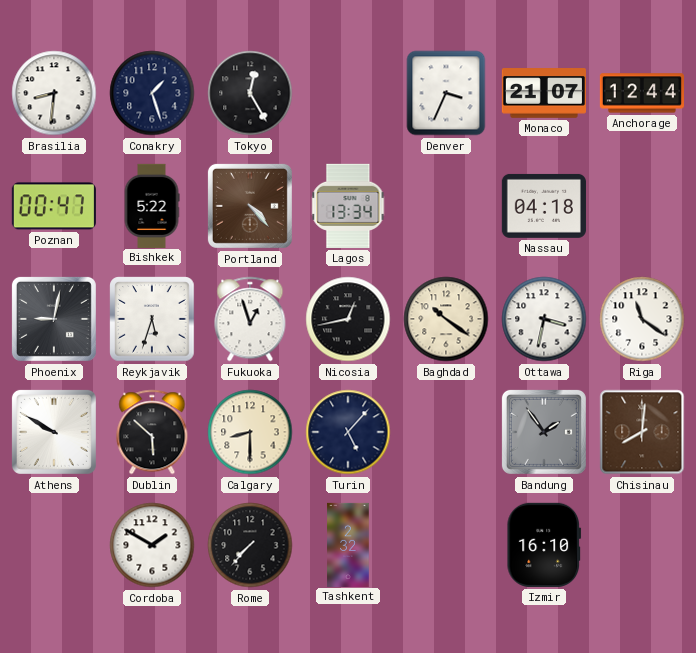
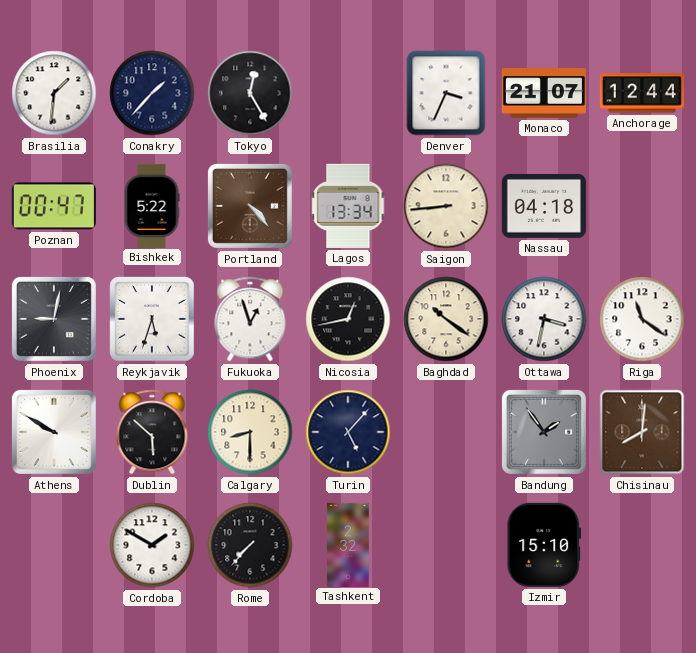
Brasilia: 8:31 -> 1:31 (54, 93)
Conakry: 1:27 -> 1:37 (152, 93)
Saigon: none -> 8:44 (446, 206)
Izmir: 16:10 -> 15:10 (544, 545)
